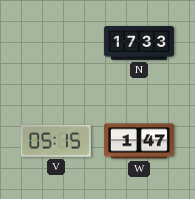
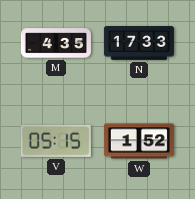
M: none -> 4:35 (56, 43)
W: 1:47 -> 1:52 (139, 141)
